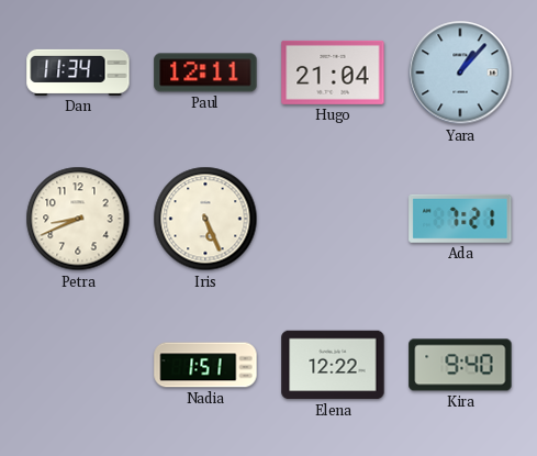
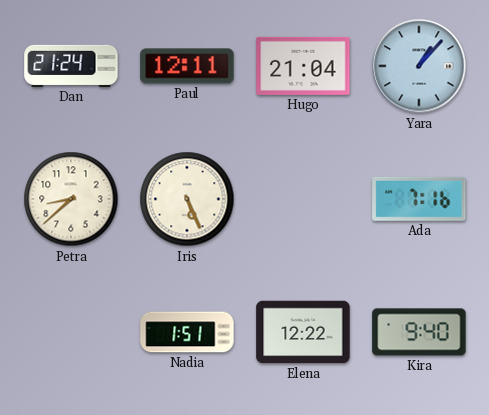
Dan: 11:34 -> 21:24 (71, 66)
Petra: 8:41 -> 8:38 (71, 199)
Ada: 7:21 -> 7:16 (419, 199)
